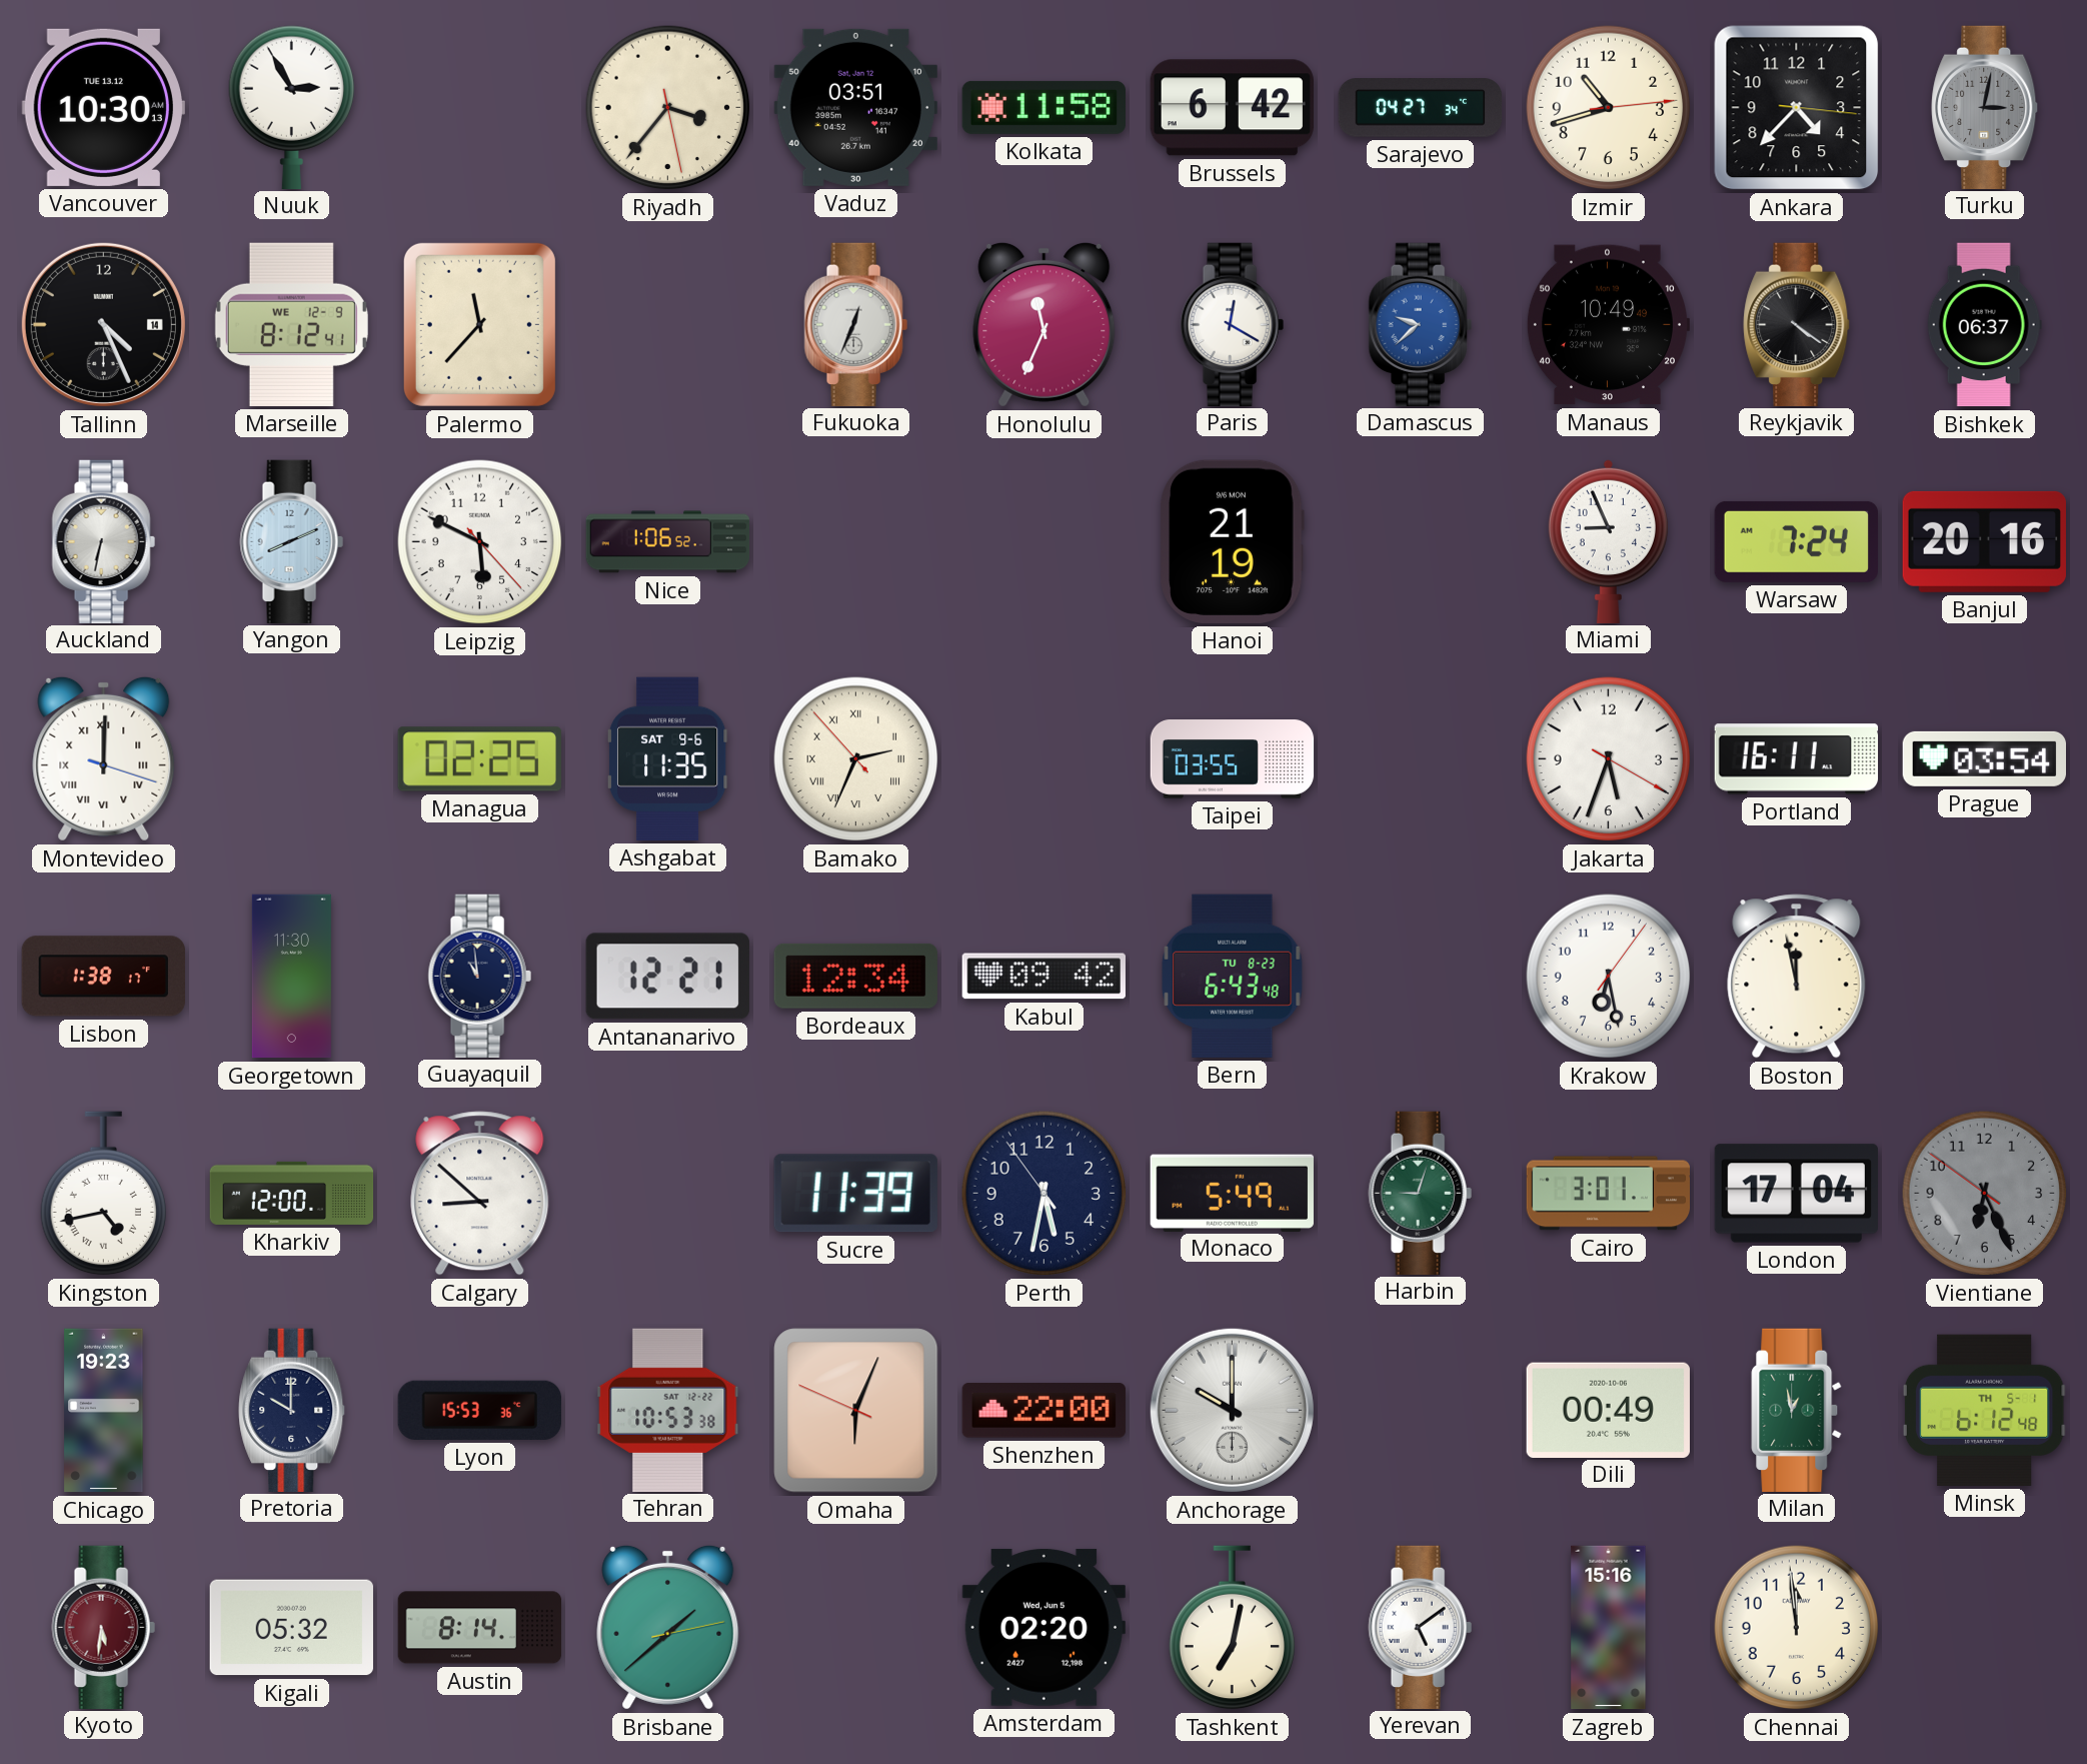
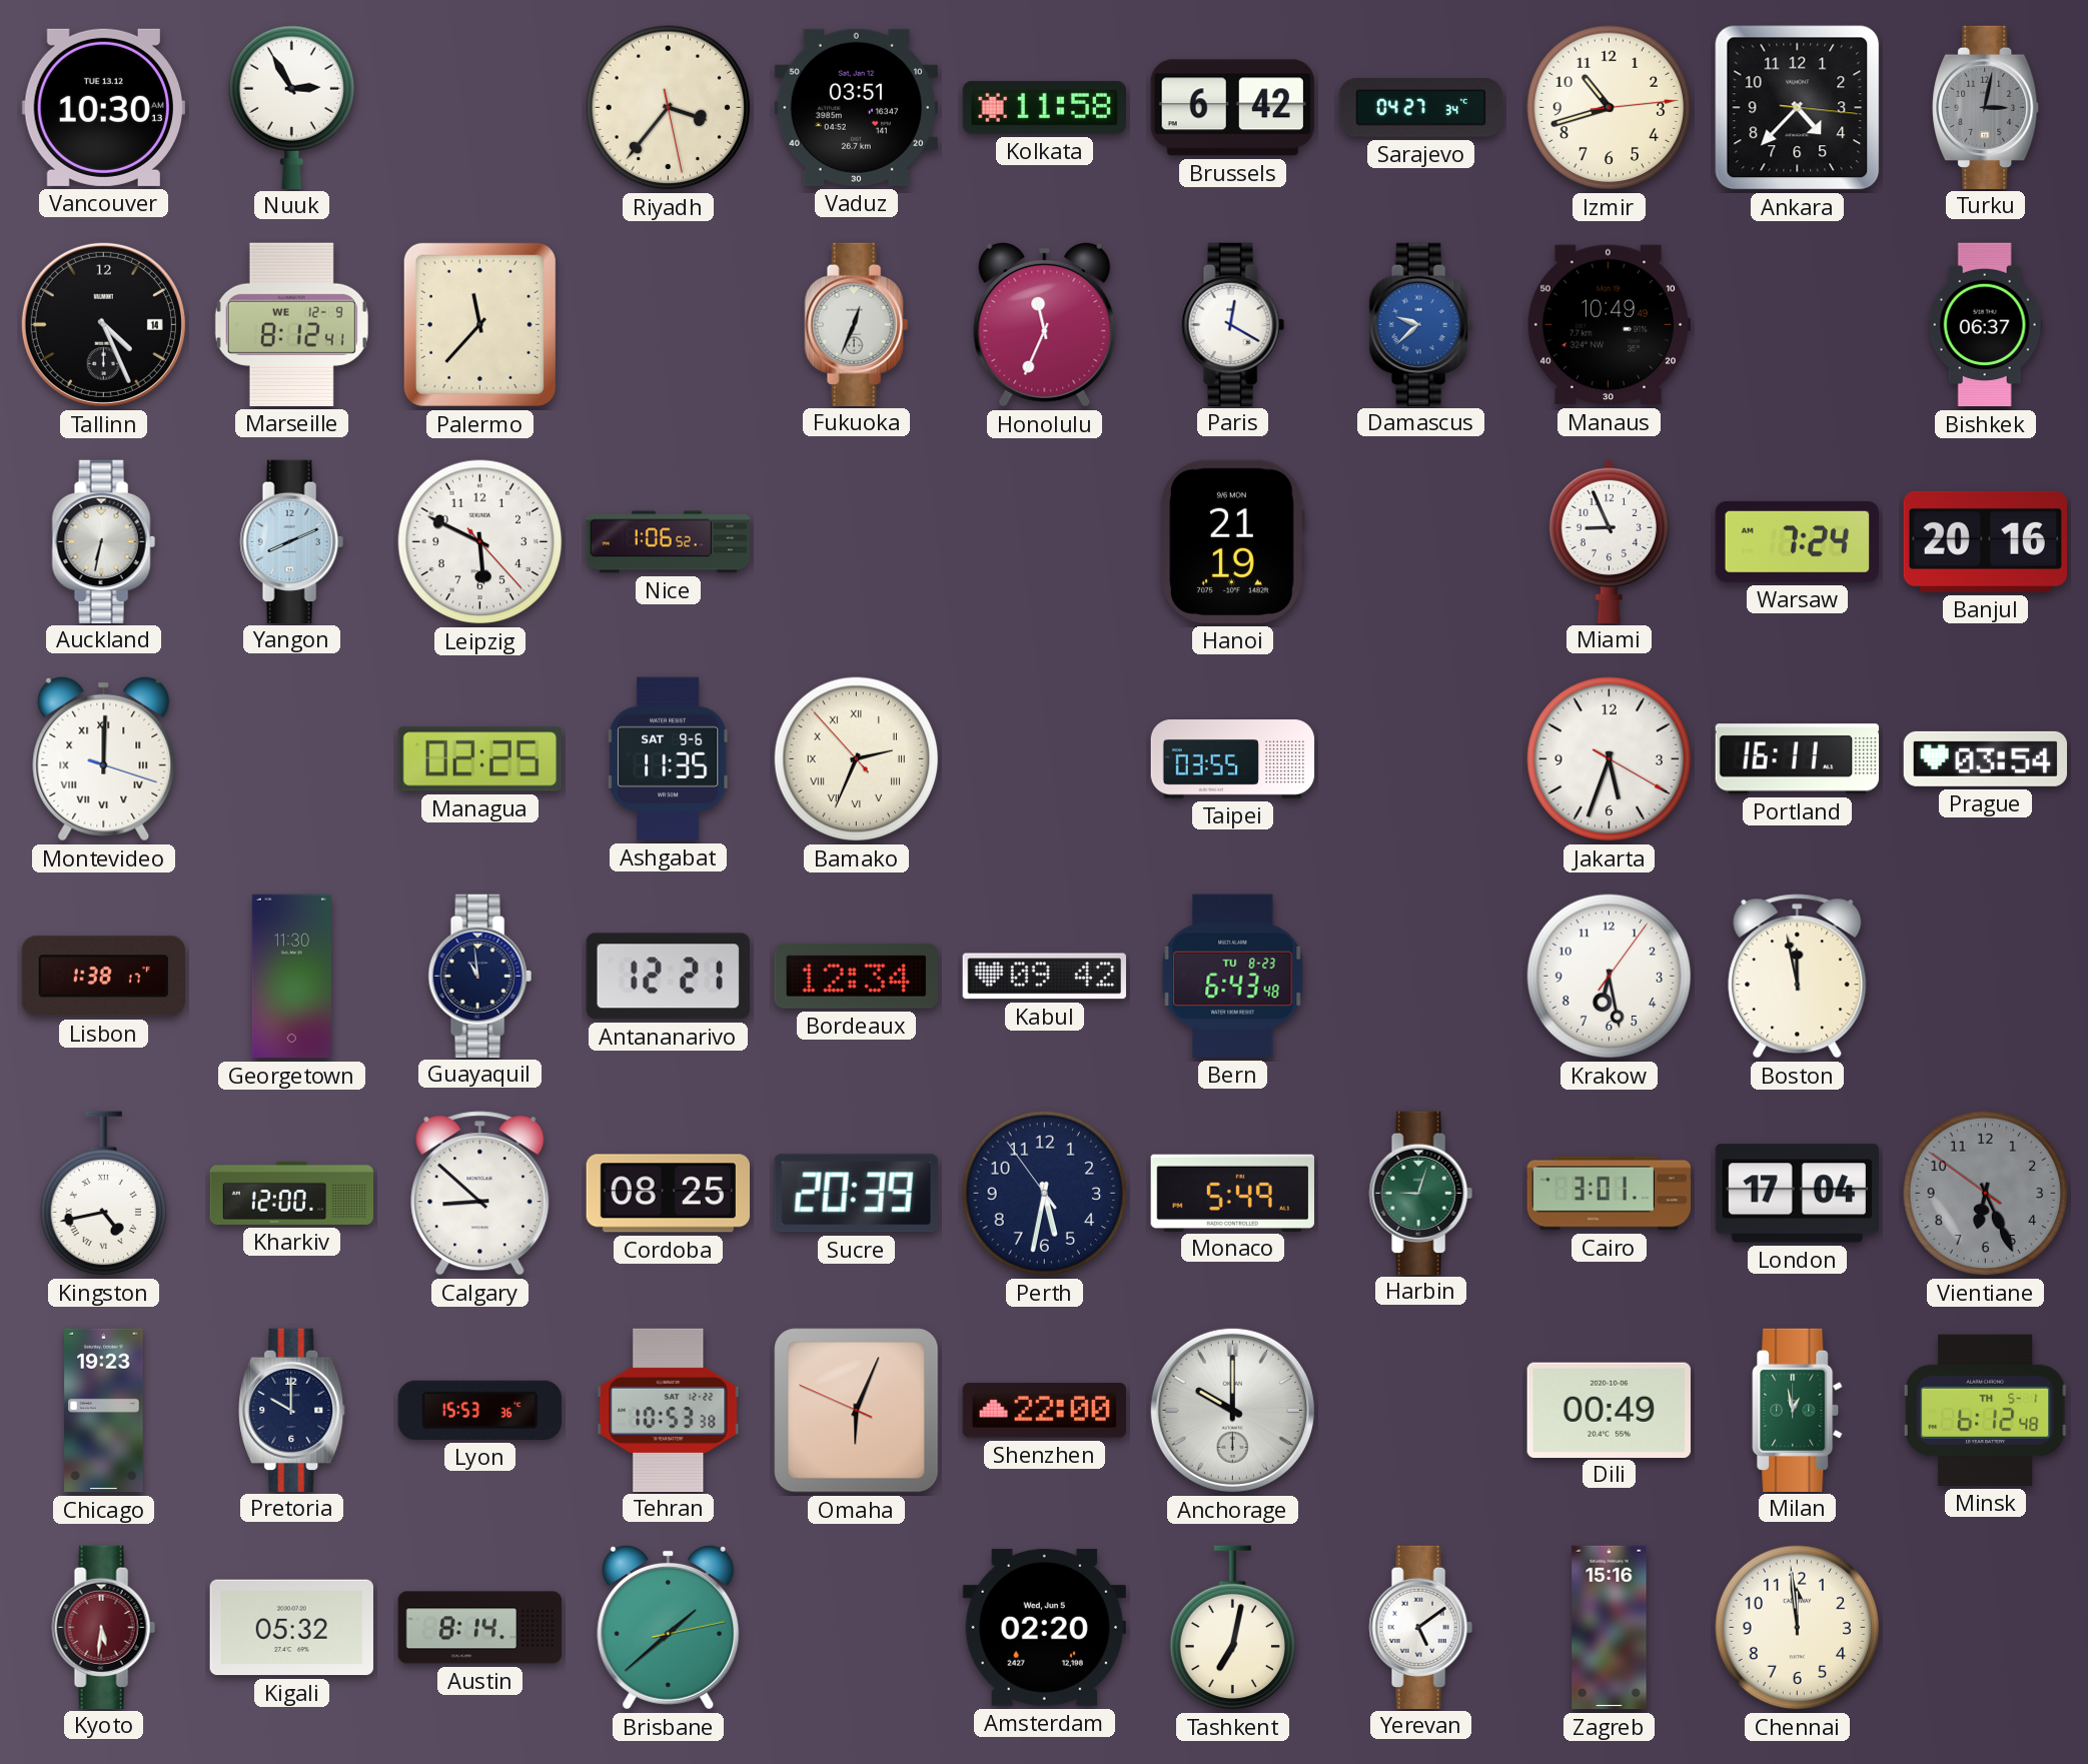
Reykjavik: 4:21 -> none (1797, 324)
Cordoba: none -> 08:25 (668, 1194)
Sucre: 11:39 -> 20:39 (856, 1194)
